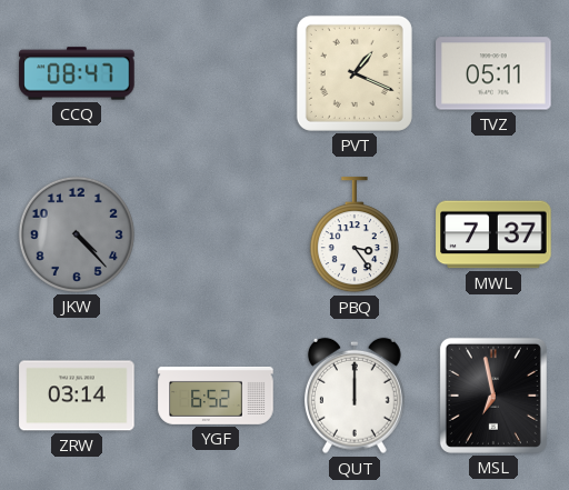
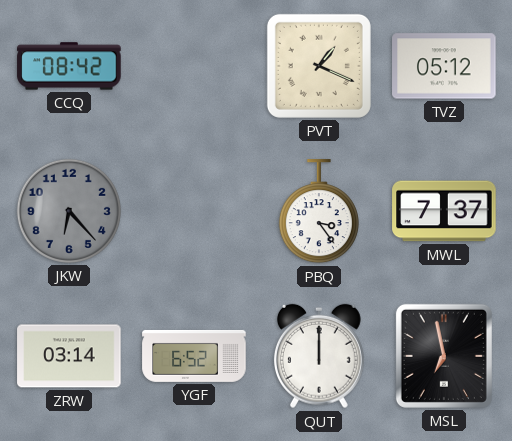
CCQ: 08:47 -> 08:42 (69, 66)
TVZ: 05:11 -> 05:12 (444, 66)
JKW: 4:23 -> 6:23 (69, 211)
